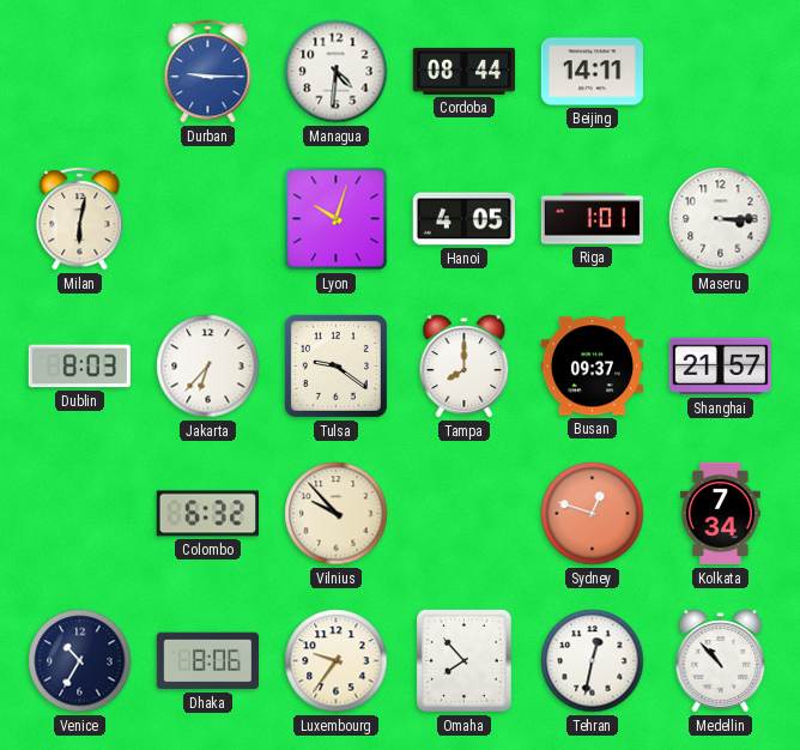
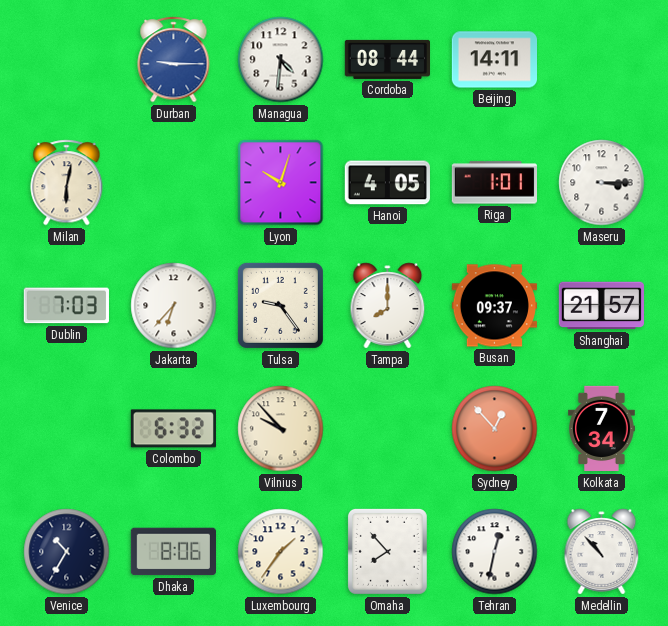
Dublin: 8:03 -> 7:03 (66, 306)
Tulsa: 9:21 -> 9:24 (280, 305)
Sydney: 12:48 -> 12:53 (495, 429)
Luxembourg: 9:36 -> 1:36 (281, 552)
